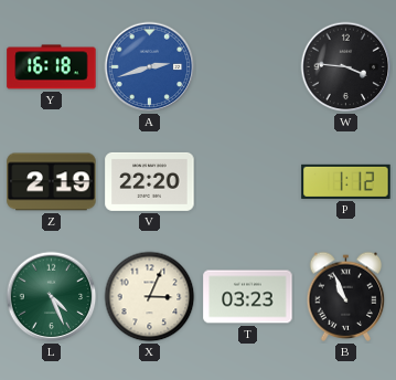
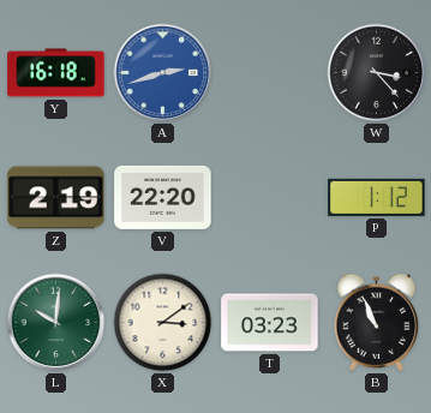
W: 3:46 -> 3:23 (377, 73)
L: 4:26 -> 10:01 (56, 323)
X: 3:04 -> 3:09 (163, 323)
